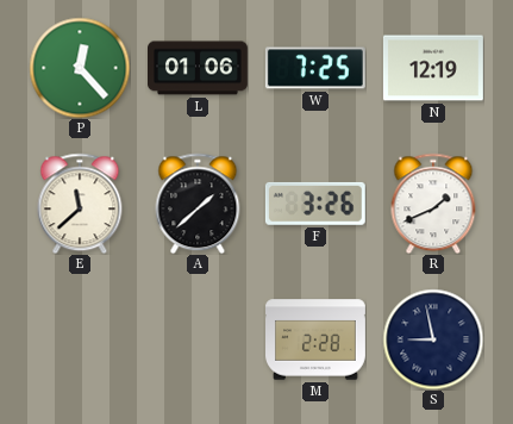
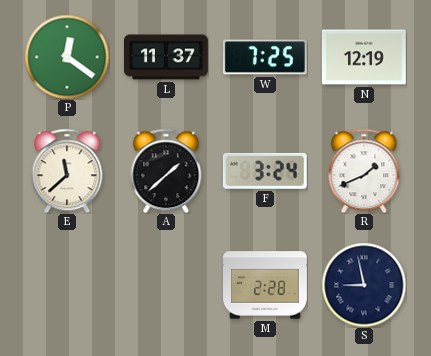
P: 12:23 -> 12:21 (67, 57)
L: 01:06 -> 11:37 (167, 57)
F: 3:26 -> 3:24 (265, 171)
